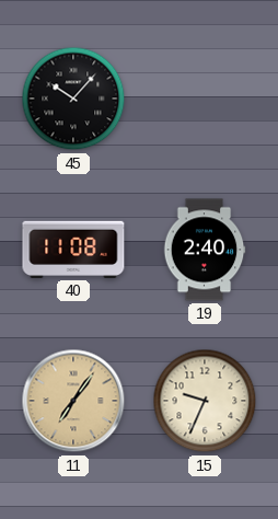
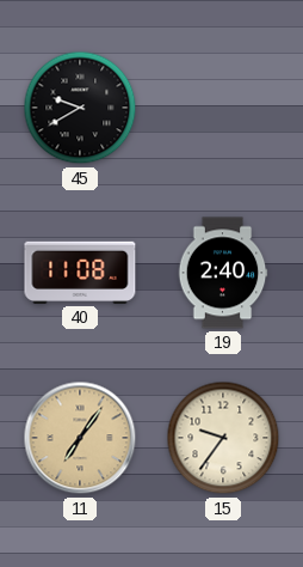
45: 10:07 -> 9:40 (80, 108)
15: 9:34 -> 9:36 (223, 438)
